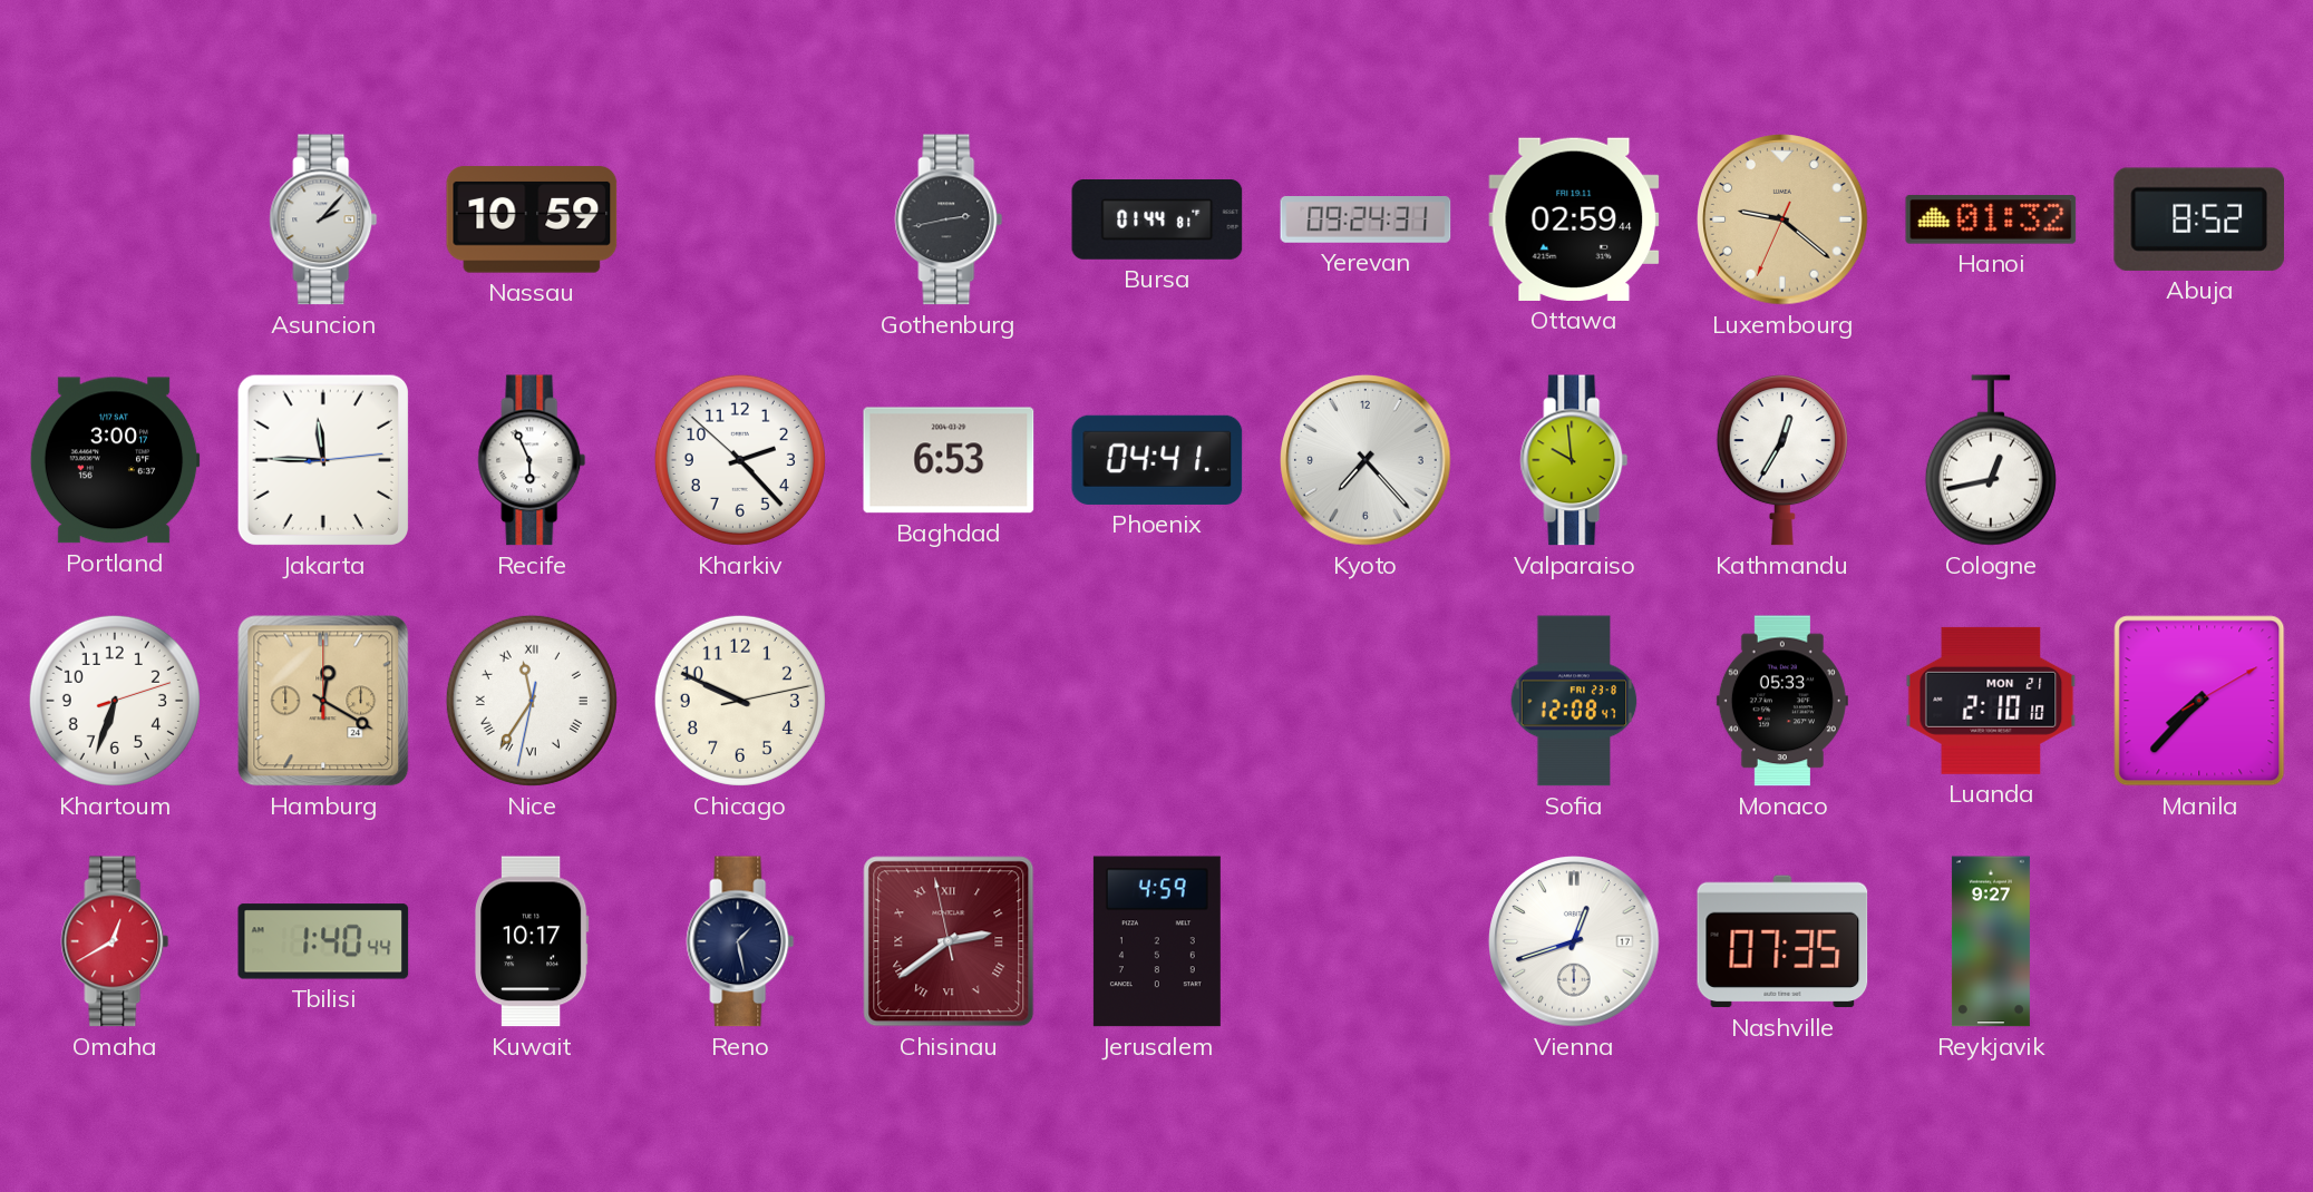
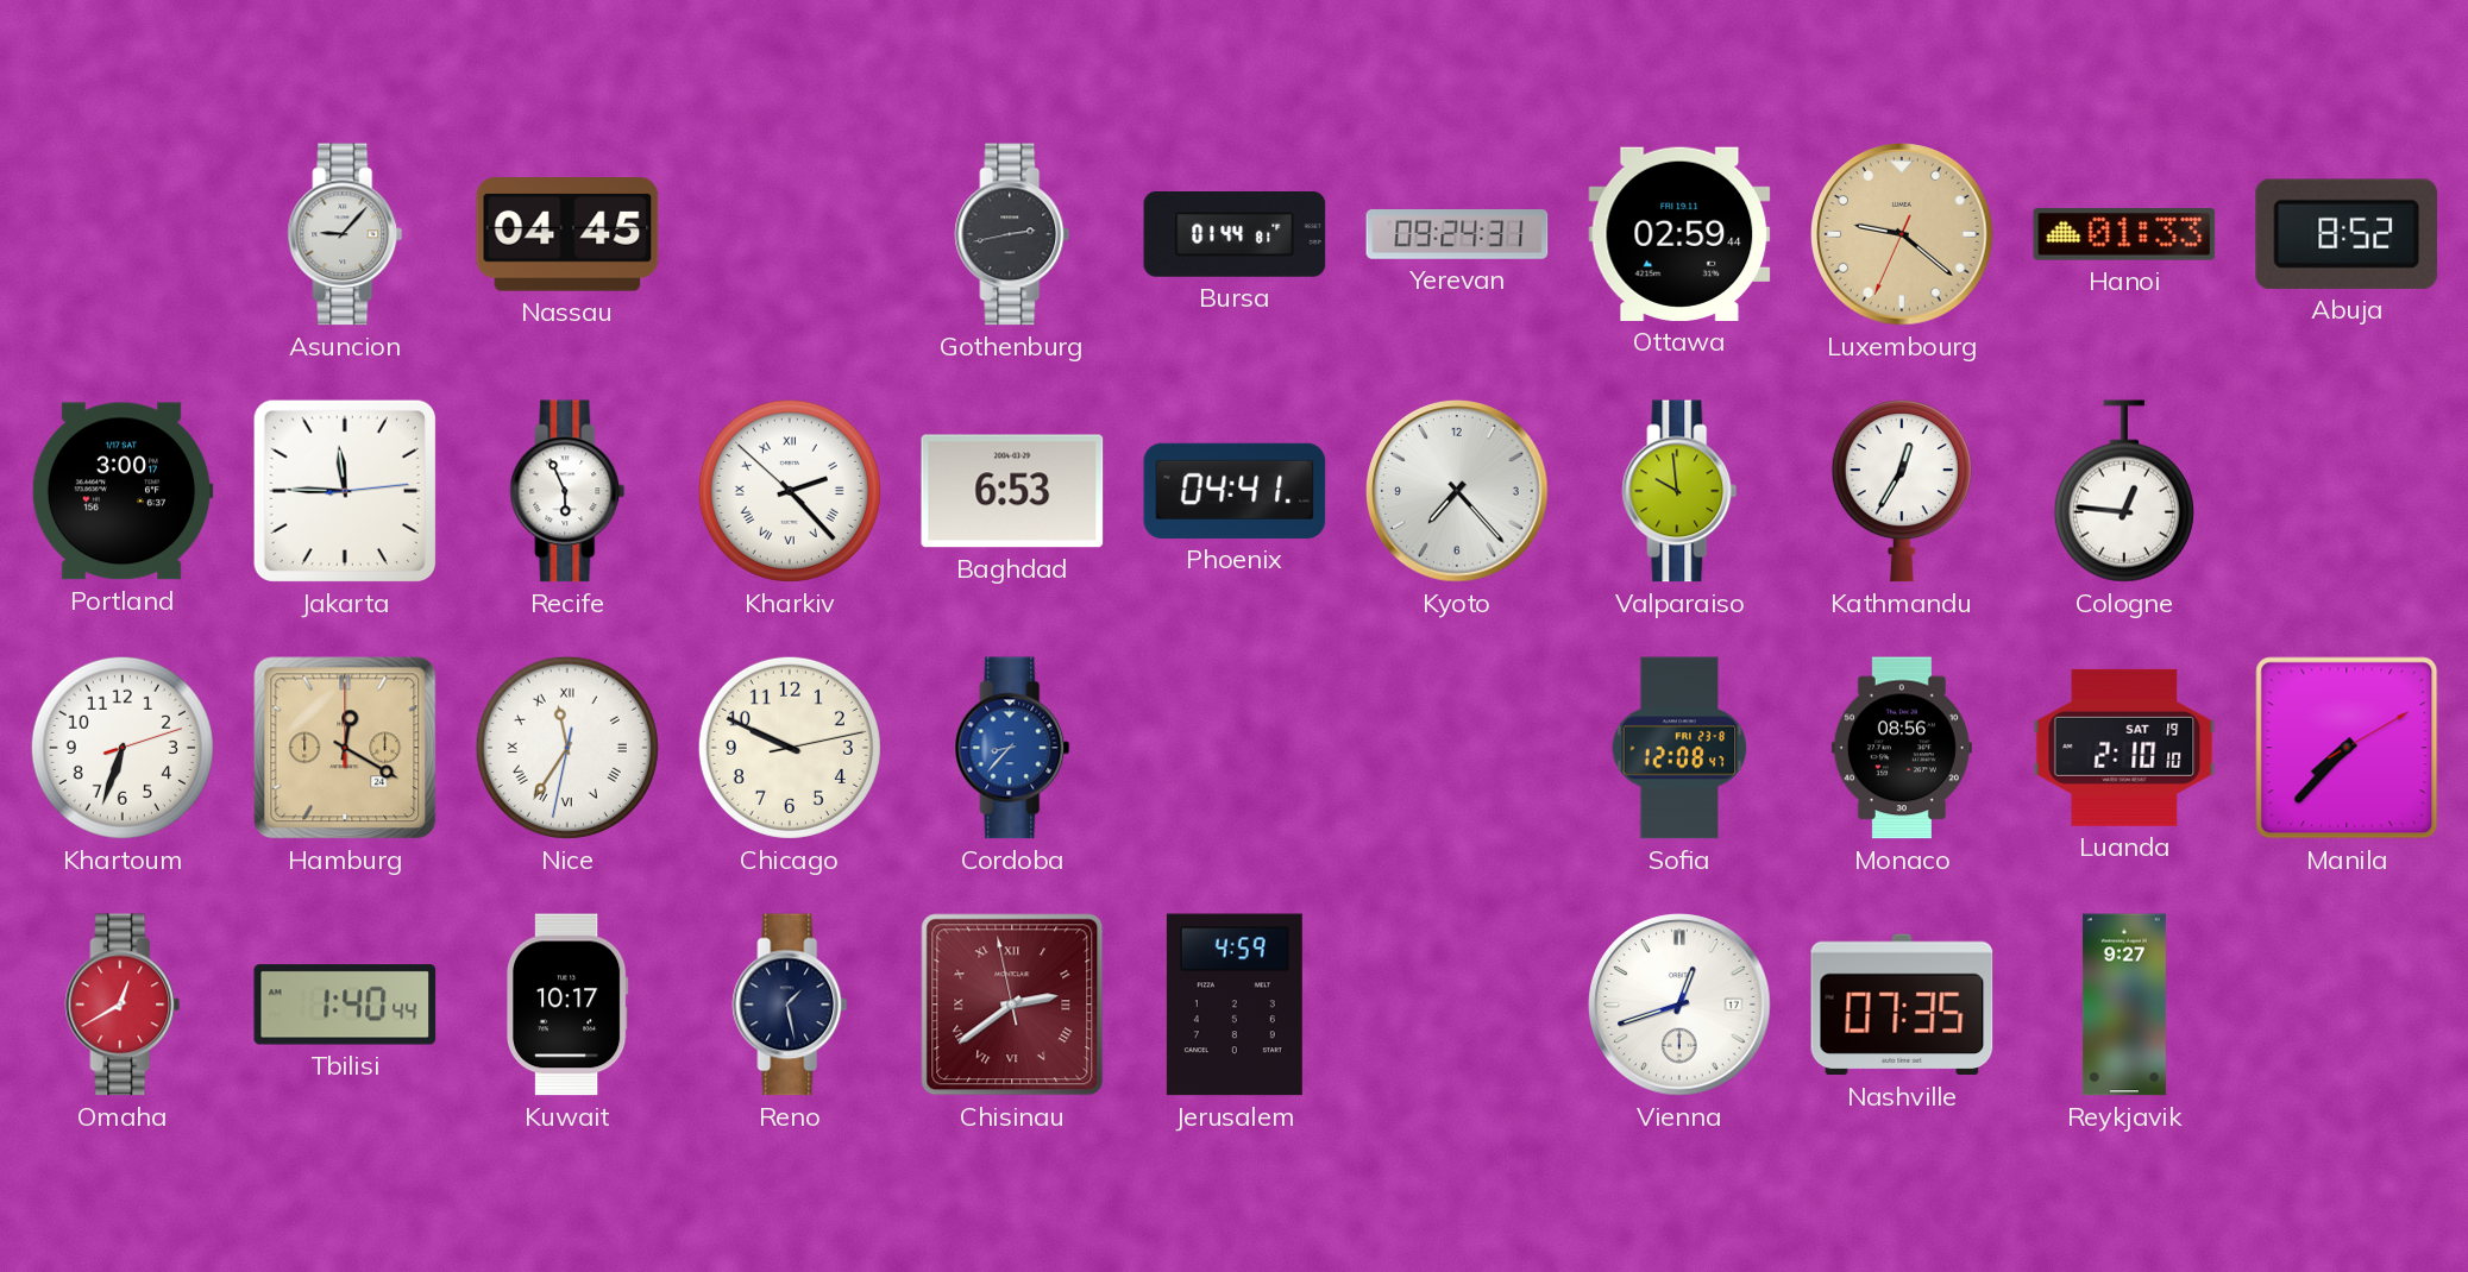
Asuncion: 2:07 -> 9:07 (345, 234)
Nassau: 10:59 -> 04:45 (567, 234)
Hanoi: 01:32 -> 01:33 (2124, 235)
Kharkiv numerals: Arabic -> Roman (790, 491)
Cologne: 12:43 -> 12:46 (2124, 491)
Cordoba: none -> 8:37 (1012, 748)
Monaco: 05:33 -> 08:56 (1902, 748)
Luanda date: MON 21 -> SAT 19 (2124, 748)
